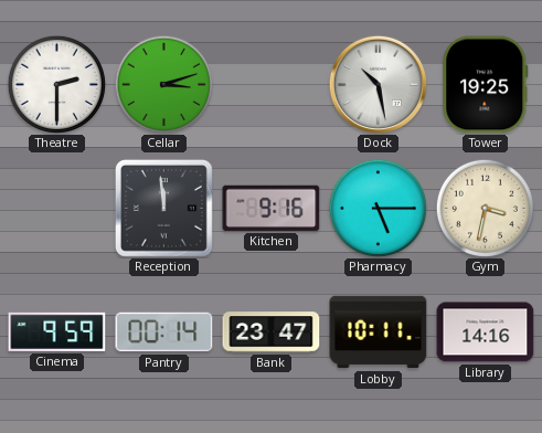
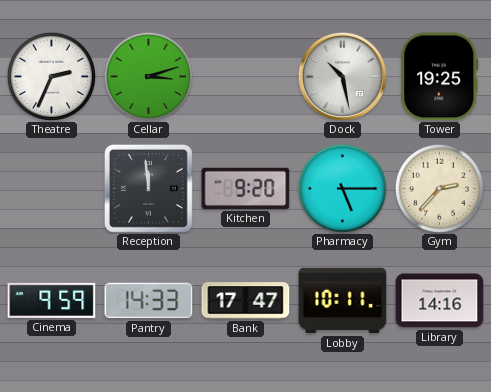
Theatre: 2:30 -> 2:34 (51, 76)
Kitchen: 9:16 -> 9:20 (246, 188)
Gym: 3:32 -> 2:37 (439, 188)
Pantry: 00:14 -> 14:33 (149, 301)
Bank: 23:47 -> 17:47 (246, 301)
